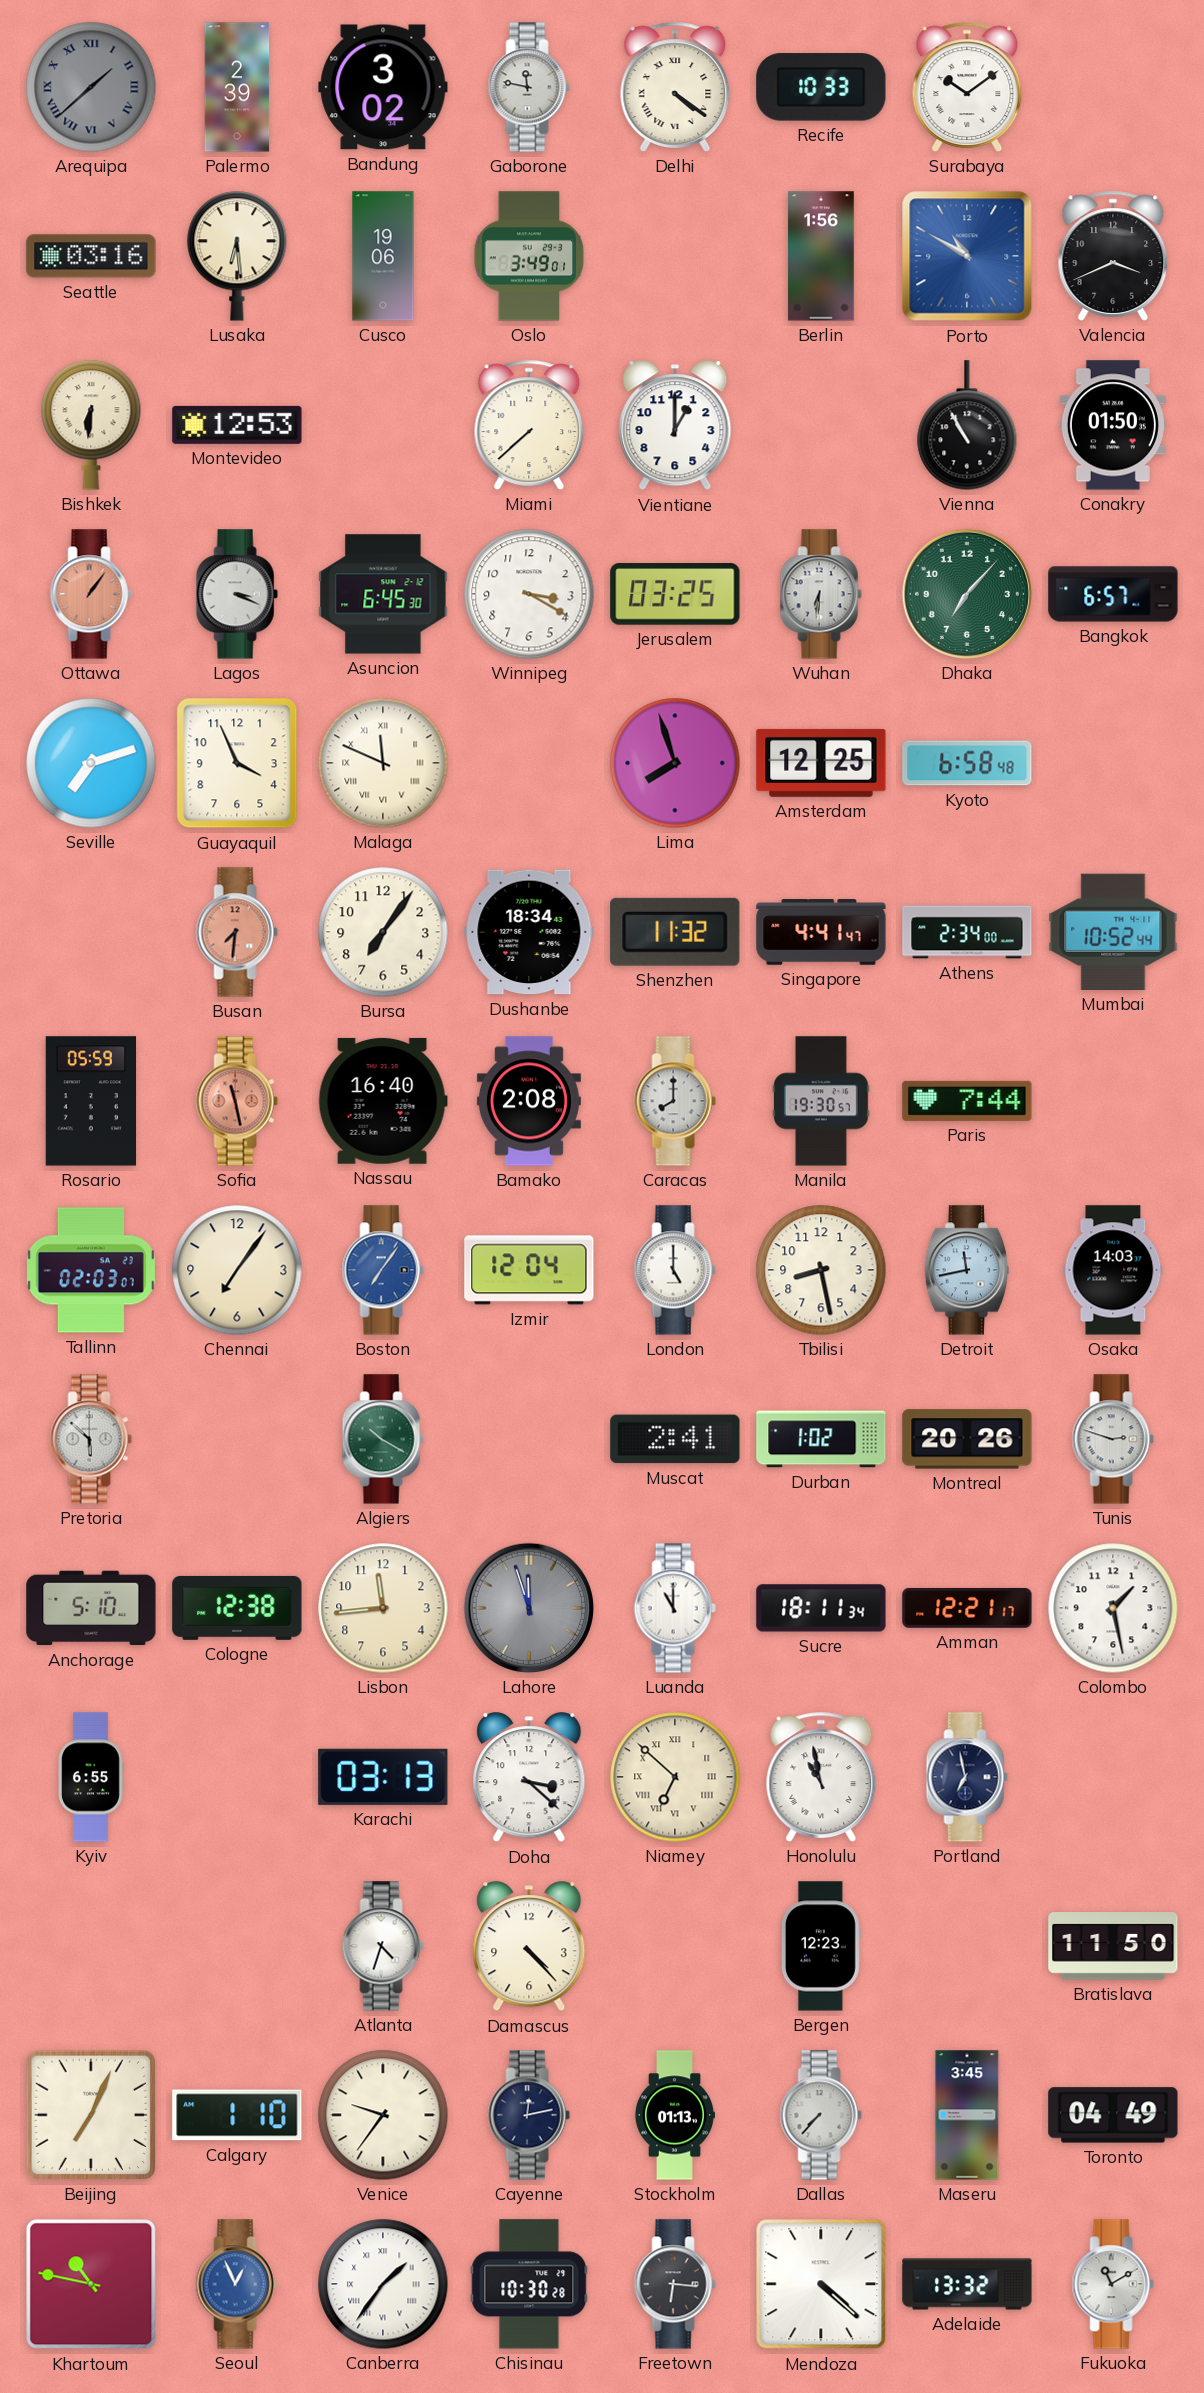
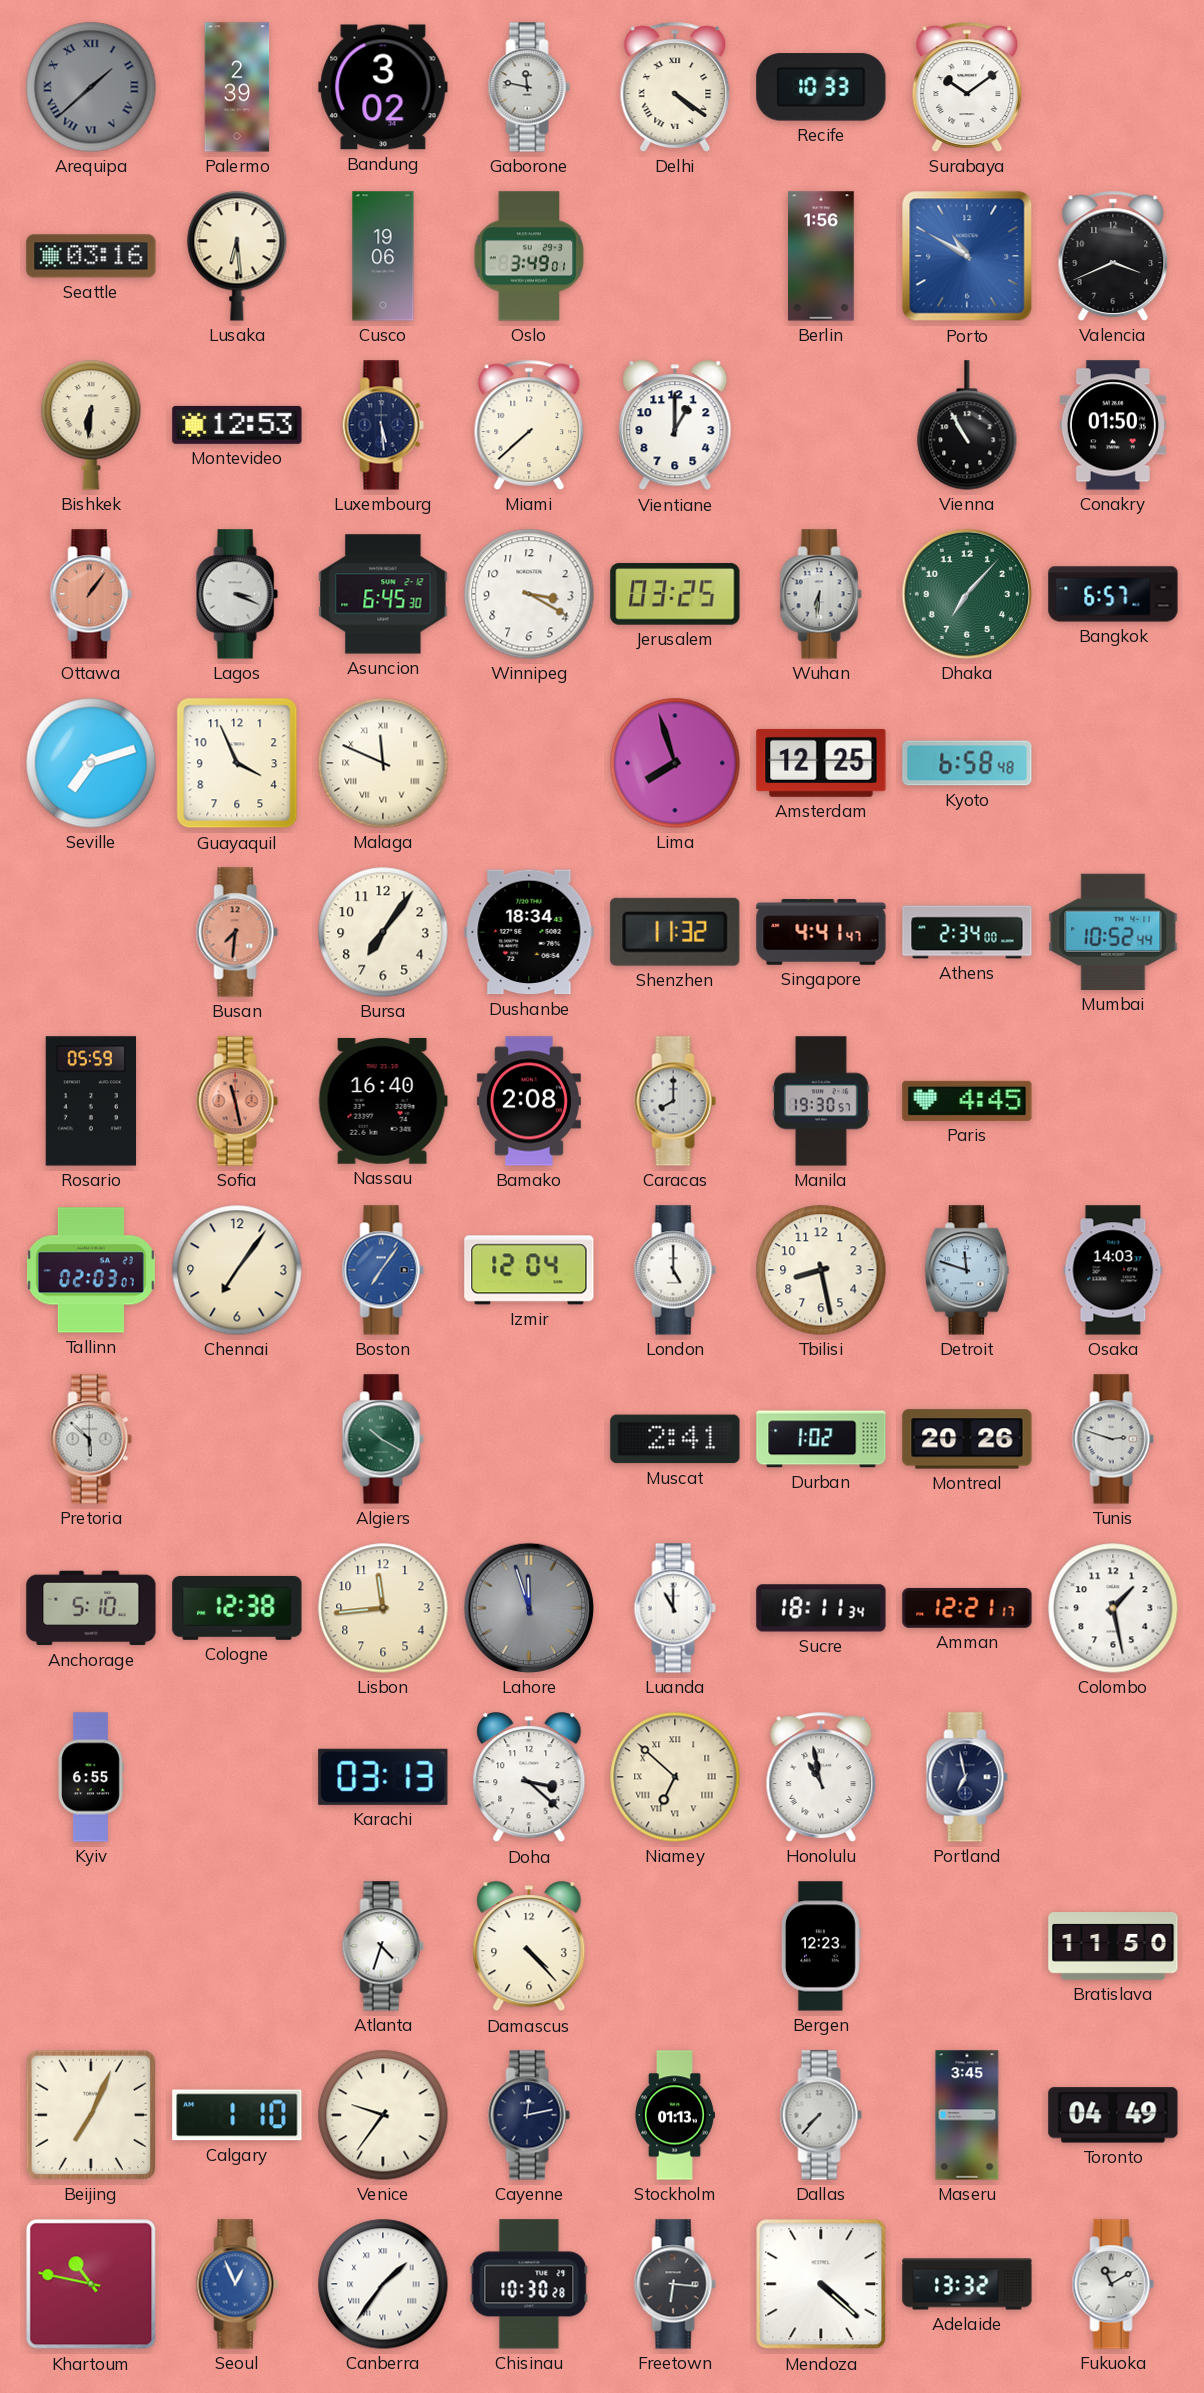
Luxembourg: none -> 5:29 (383, 425)
Paris: 7:44 -> 4:45 (967, 1101)
Detroit: 11:43 -> 11:48 (967, 1270)
